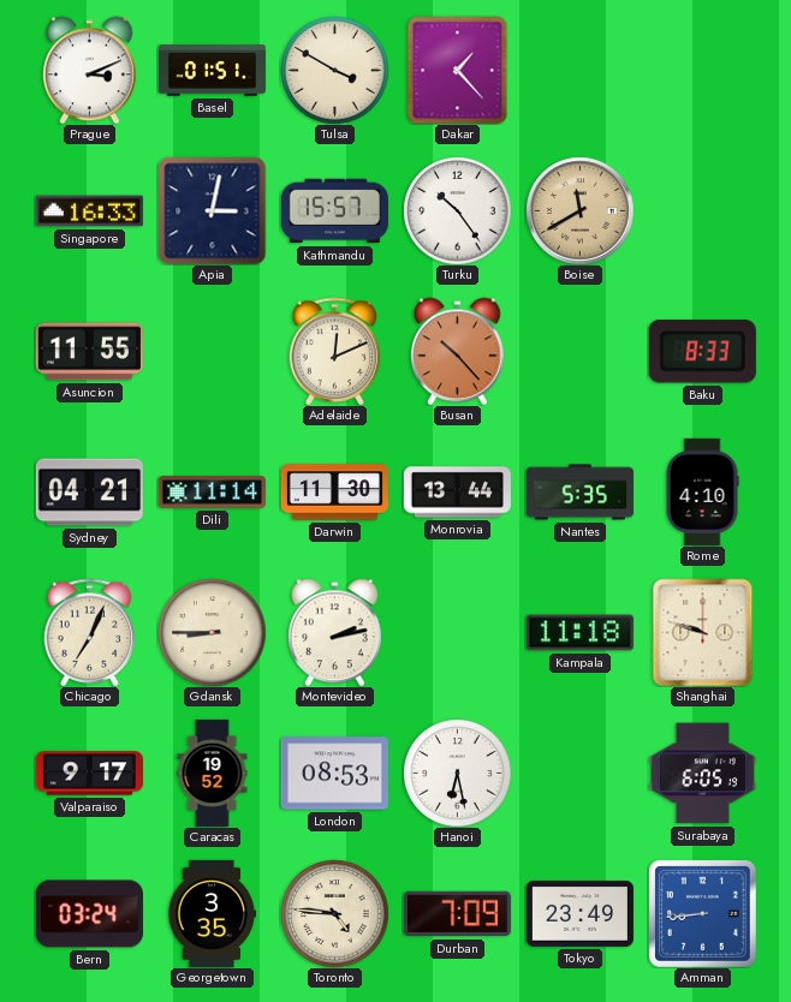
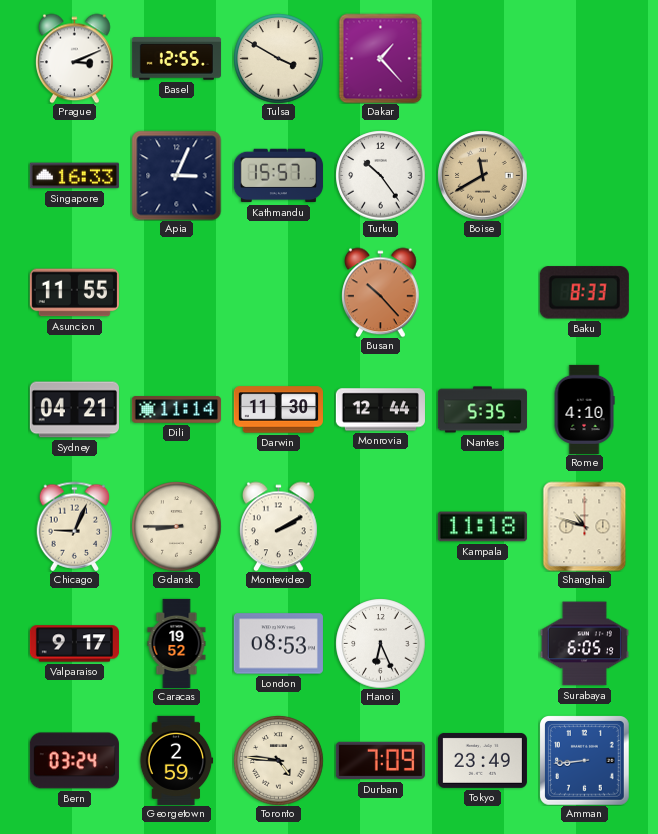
Basel: 01:51 -> 12:55 (176, 59)
Apia: 3:02 -> 3:04 (176, 175)
Adelaide: 12:11 -> none (335, 351)
Monrovia: 13:44 -> 12:44 (380, 410)
Chicago: 7:04 -> 9:04 (75, 526)
Montevideo: 2:13 -> 2:10 (279, 526)
Shanghai: 9:48 -> 10:48 (585, 526)
Hanoi: 6:28 -> 6:26 (380, 643)
Georgetown: 3:35 -> 2:59 (176, 760)
